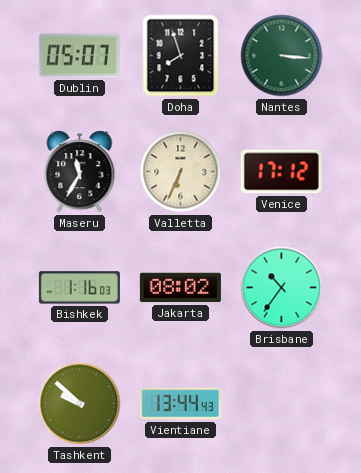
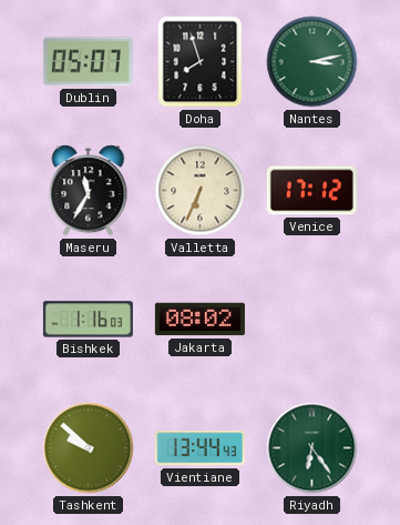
Nantes: 3:16 -> 3:13 (312, 62)
Brisbane: 10:36 -> none (282, 288)
Riyadh: none -> 6:24 (312, 448)
